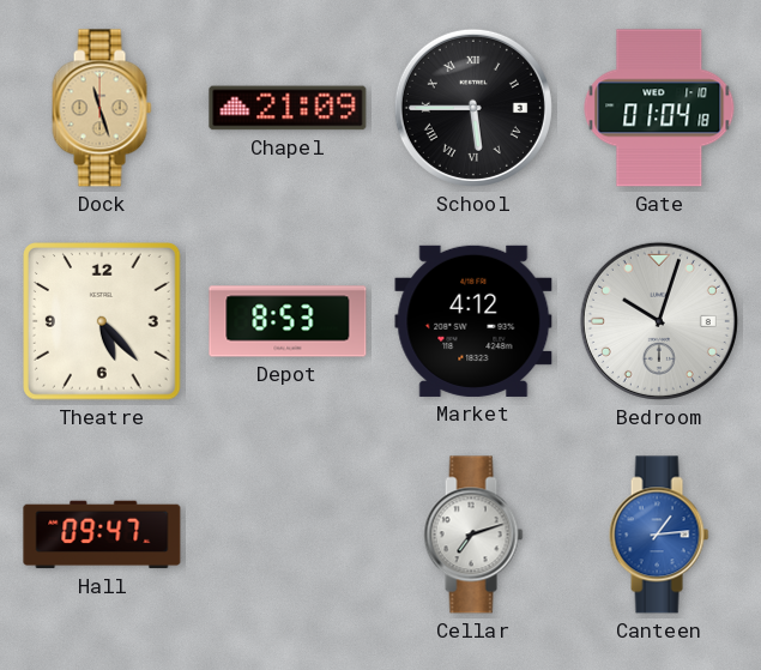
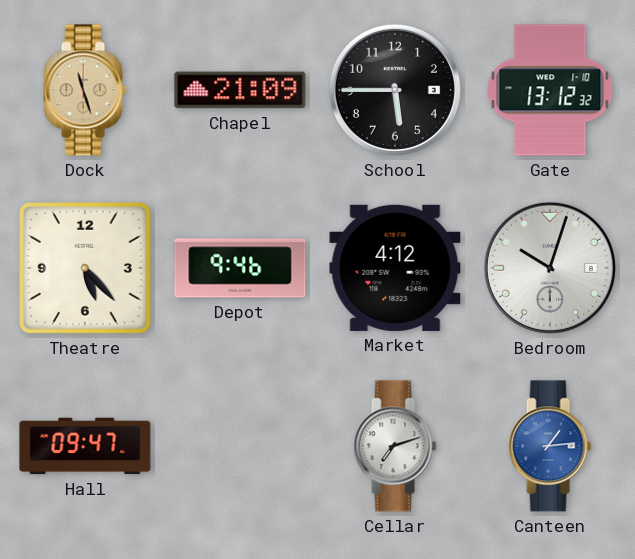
School numerals: Roman -> Arabic (395, 90)
Gate: 01:04 -> 13:12 (550, 90)
Depot: 8:53 -> 9:46 (240, 268)
